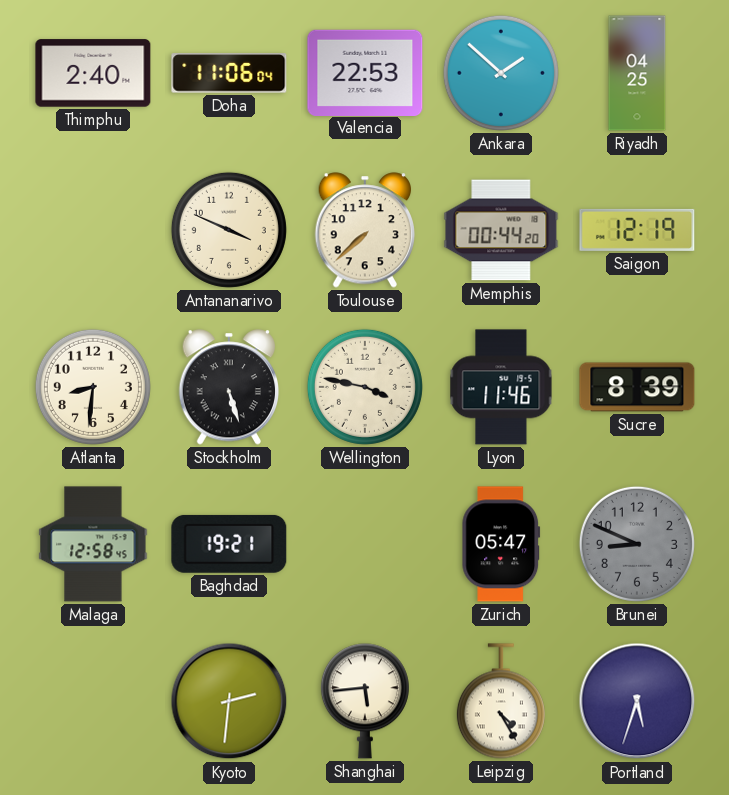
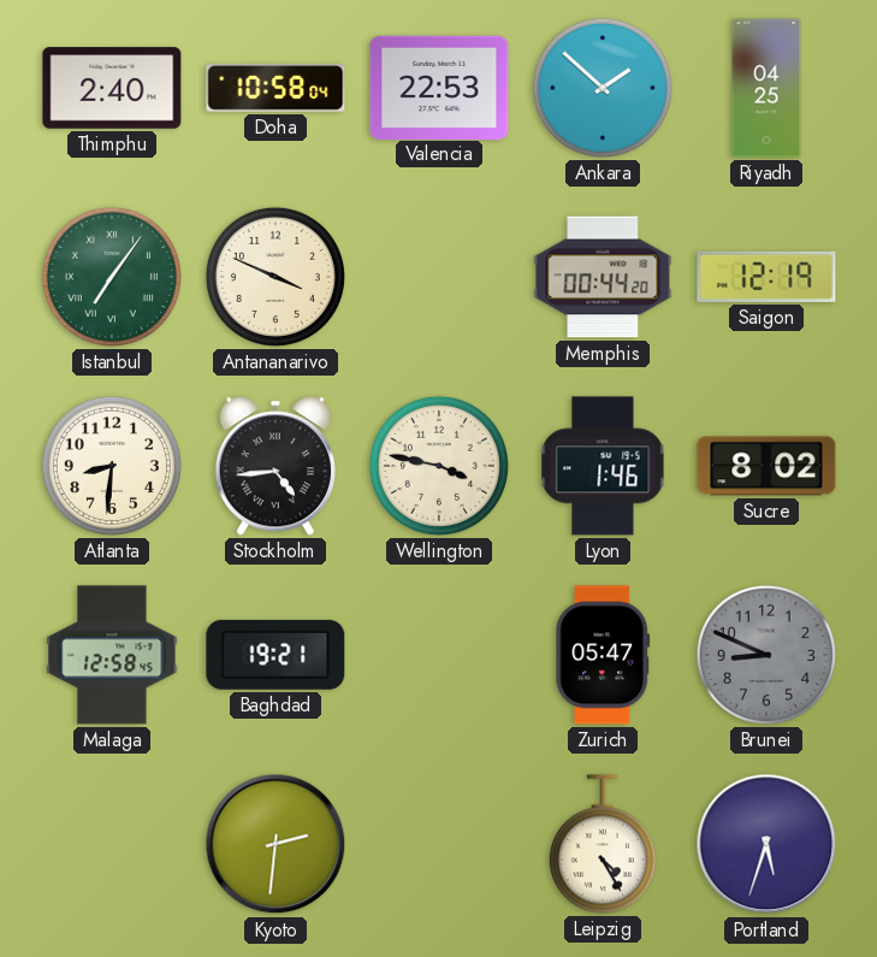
Doha: 11:06 -> 10:58 (275, 88)
Istanbul: none -> 7:06 (112, 277)
Toulouse: 7:38 -> none (365, 230)
Stockholm: 5:27 -> 4:44 (275, 466)
Lyon: 11:46 -> 1:46 (603, 466)
Sucre: 8:39 -> 8:02 (766, 466)
Shanghai: 5:44 -> none (365, 701)
